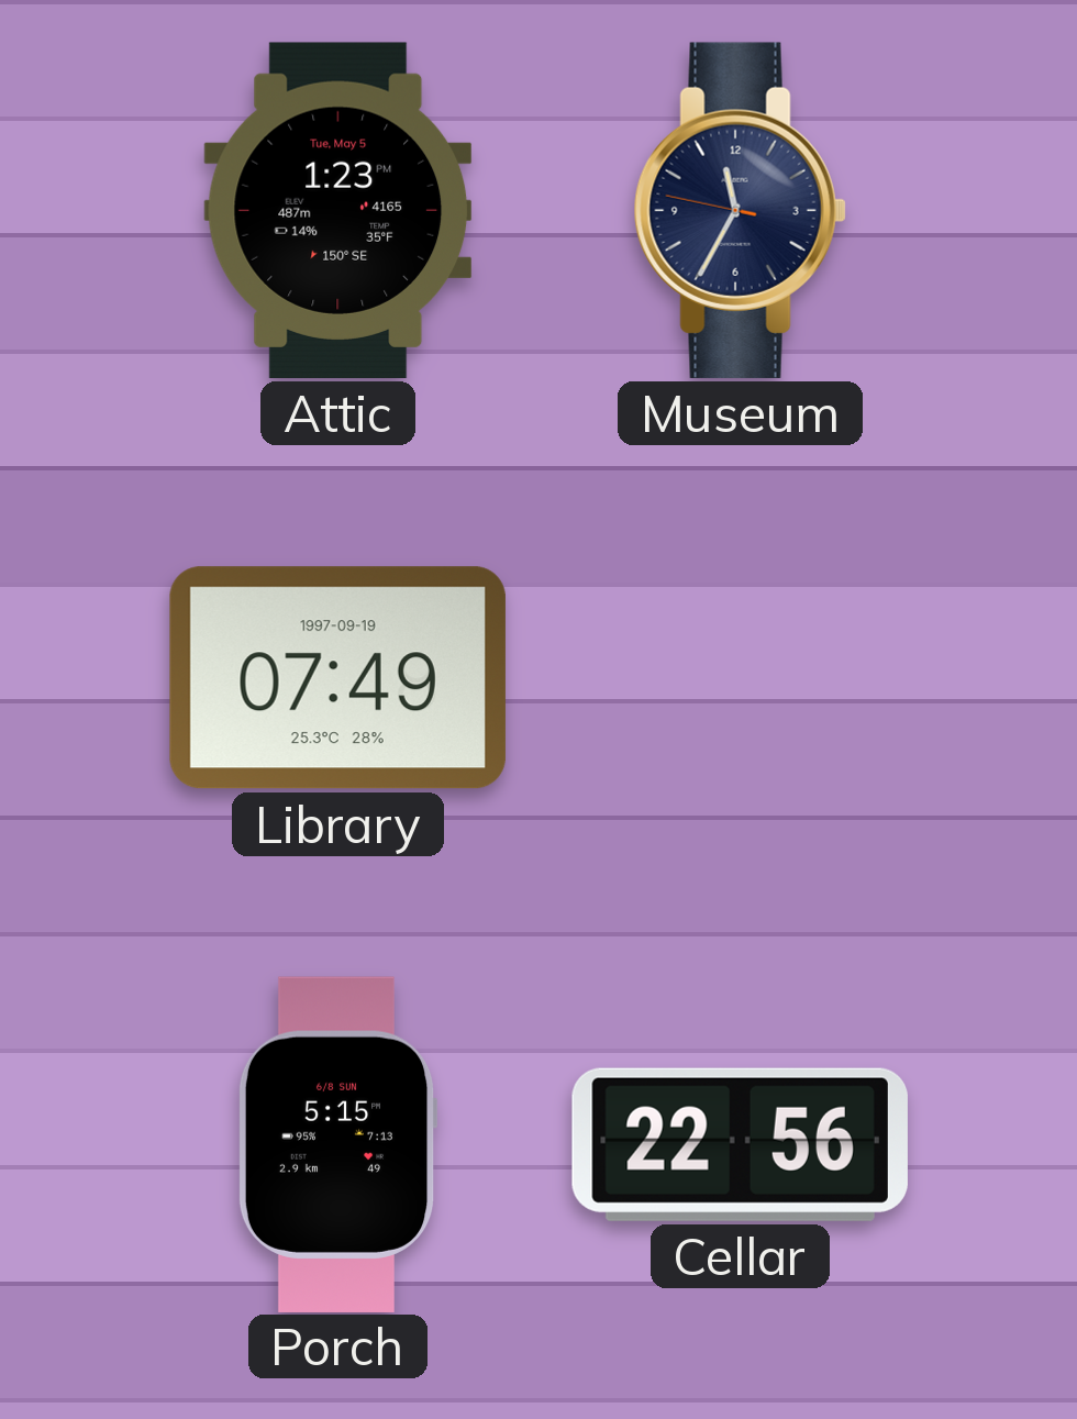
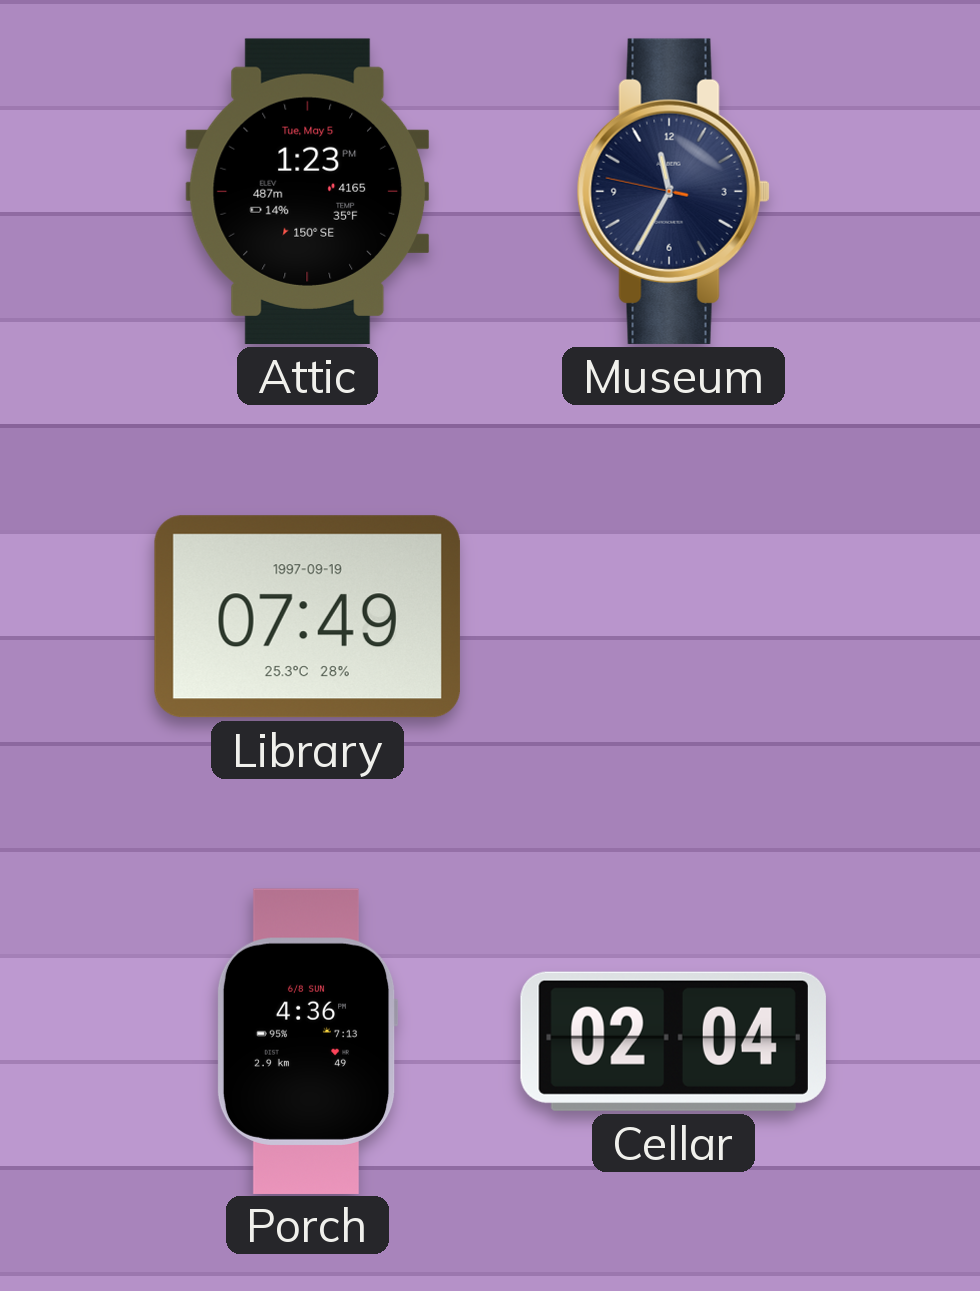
Porch: 5:15 -> 4:36 (307, 1041)
Cellar: 22:56 -> 02:04 (673, 1041)
